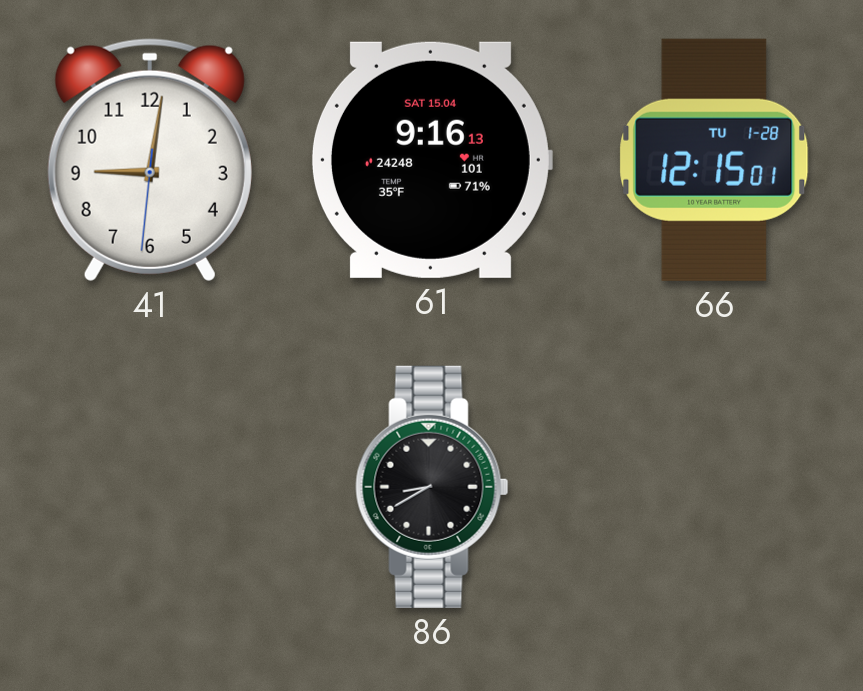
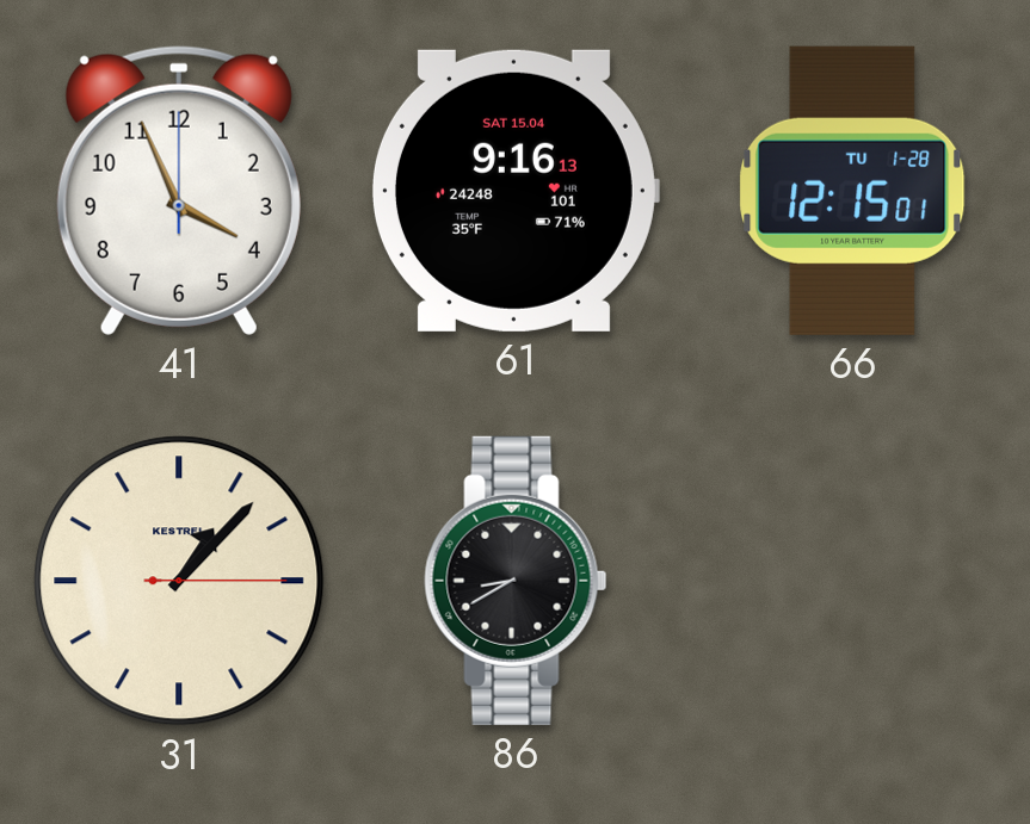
41: 9:01 -> 3:56 (179, 191)
31: none -> 1:07 (179, 581)
